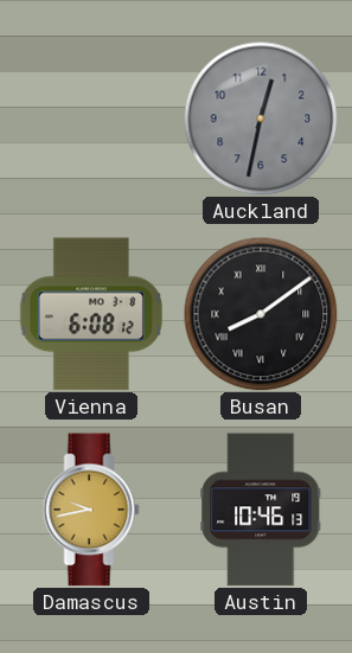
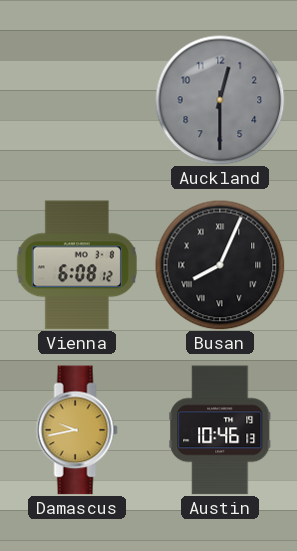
Auckland: 12:32 -> 12:30 (220, 100)
Busan: 8:09 -> 8:04 (220, 265)
